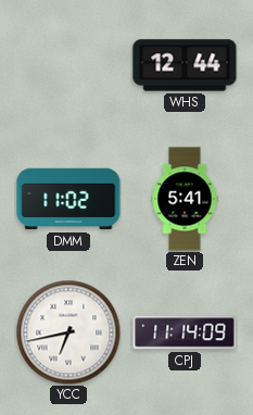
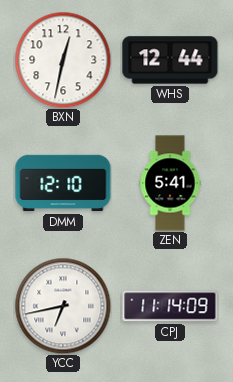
BXN: none -> 12:32 (63, 60)
DMM: 11:02 -> 12:10 (63, 183)
